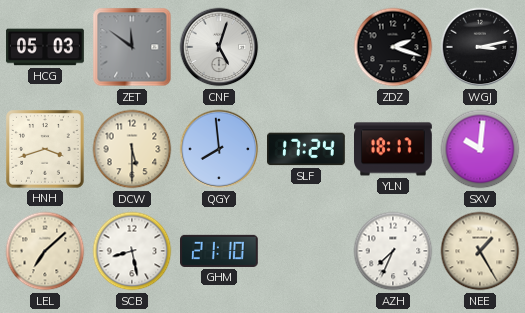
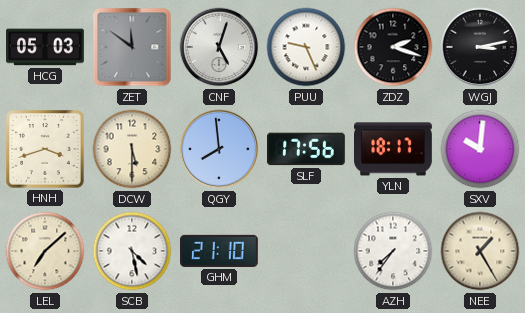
PUU: none -> 9:26 (306, 47)
SLF: 17:24 -> 17:56 (307, 149)
SCB: 8:28 -> 4:28 (132, 251)
AZH: 7:34 -> 7:36 (393, 251)
